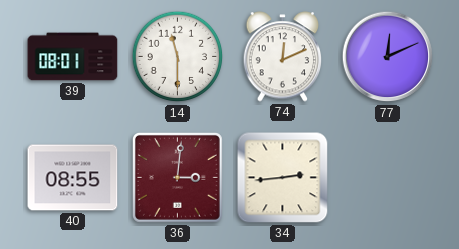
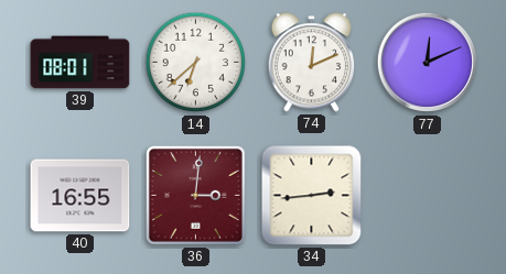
14: 11:30 -> 6:38 (196, 63)
40: 08:55 -> 16:55 (80, 196)
